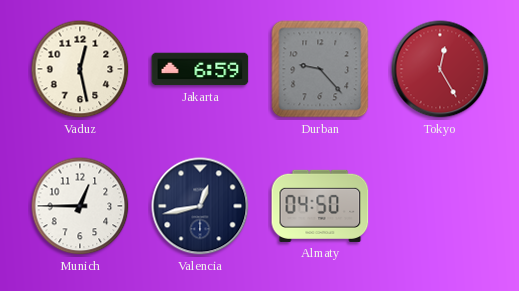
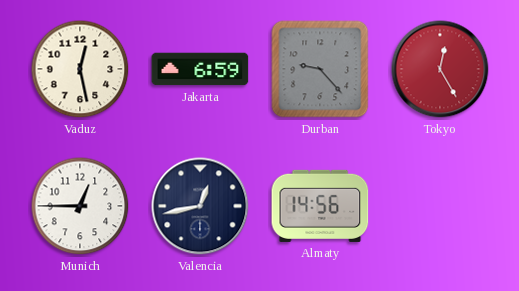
Almaty: 04:50 -> 14:56 (320, 206)
